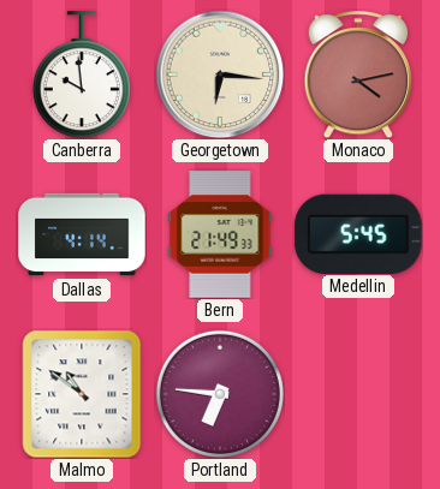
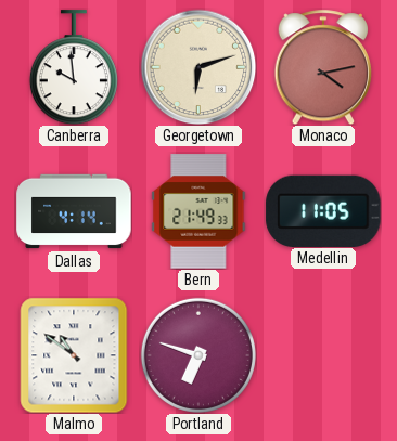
Georgetown: 6:16 -> 6:12 (198, 67)
Medellin: 5:45 -> 11:05 (323, 210)
Portland: 6:46 -> 6:48 (198, 355)
